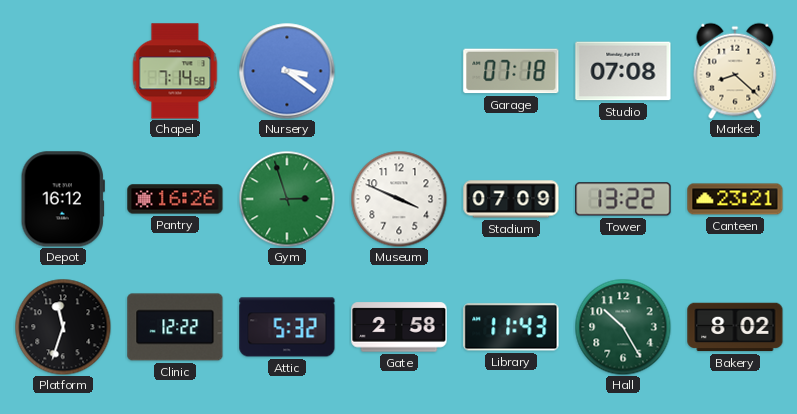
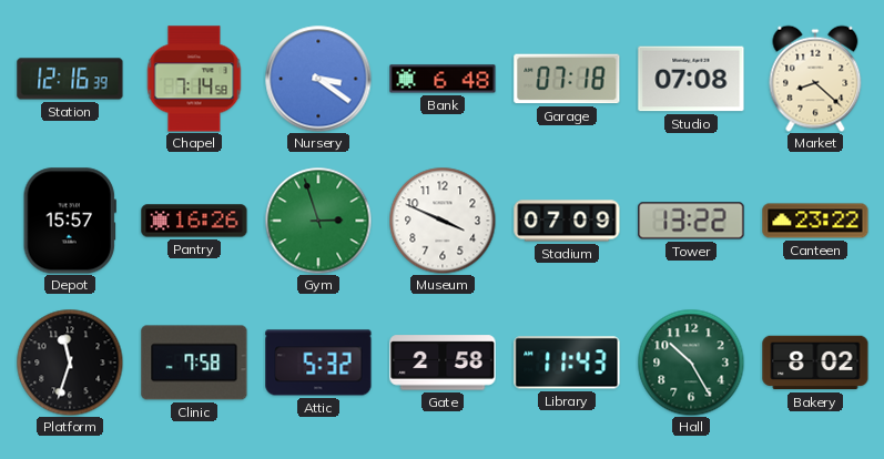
Station: none -> 12:16 (70, 79)
Bank: none -> 6:48 (443, 79)
Depot: 16:12 -> 15:57 (70, 221)
Canteen: 23:21 -> 23:22 (815, 221)
Clinic: 12:22 -> 7:58 (194, 363)
